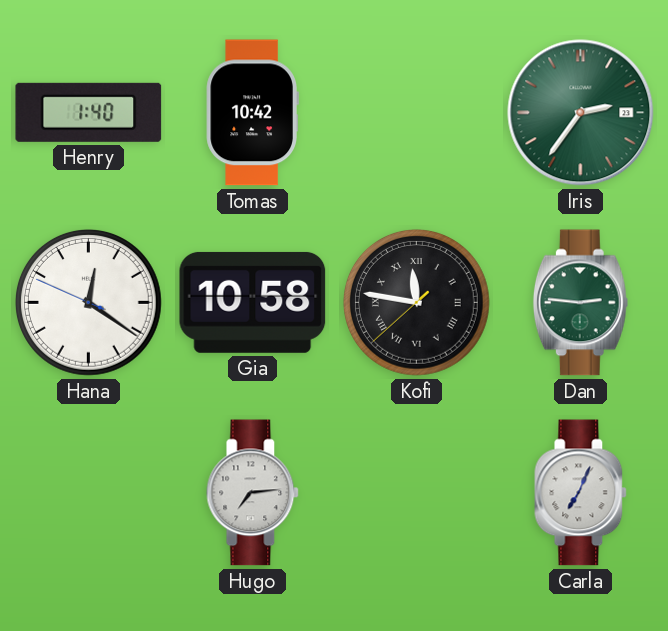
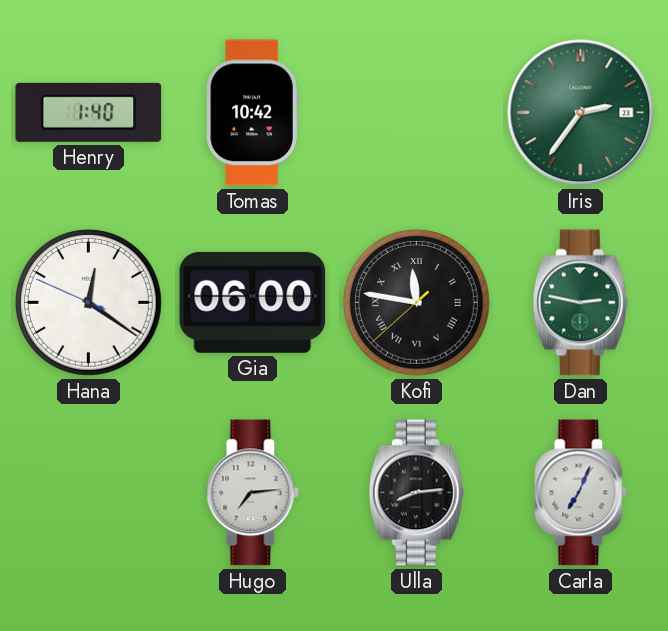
Gia: 10:58 -> 06:00 (253, 302)
Dan: 2:46 -> 2:47 (580, 303)
Ulla: none -> 8:14 (416, 493)
